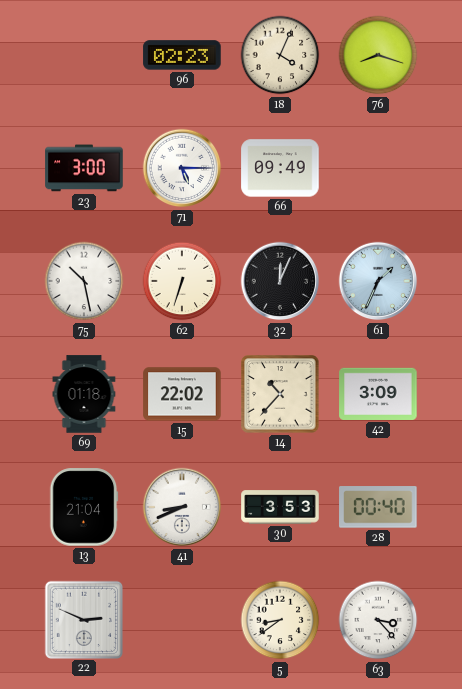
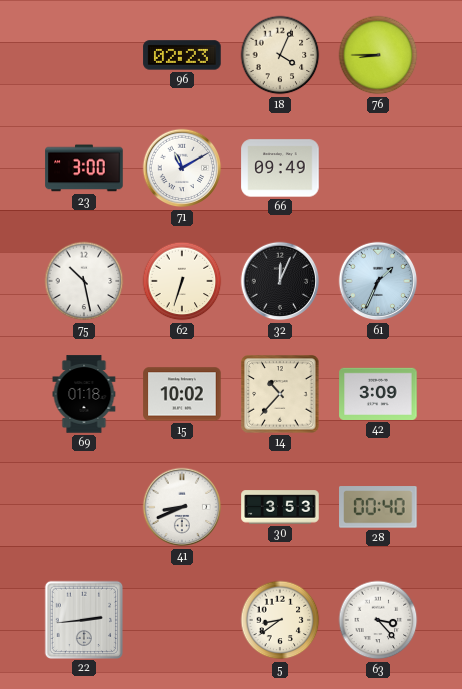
76: 8:18 -> 8:45 (378, 55)
71: 5:15 -> 11:10 (182, 168)
15: 22:02 -> 10:02 (182, 394)
13: 21:04 -> none (84, 507)
22: 2:49 -> 2:44 (83, 619)
